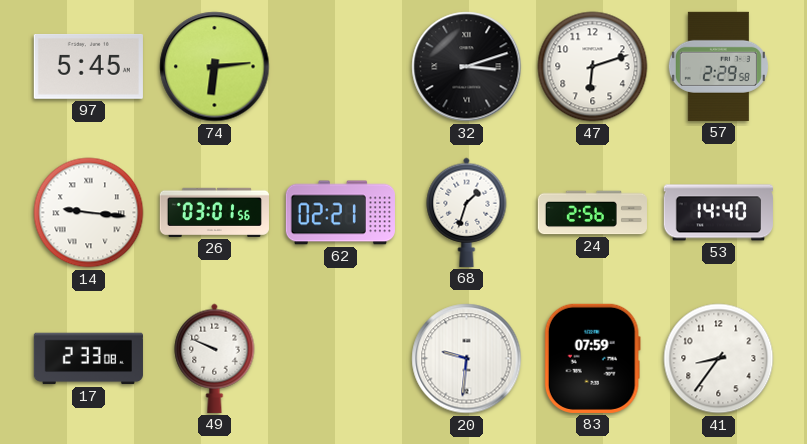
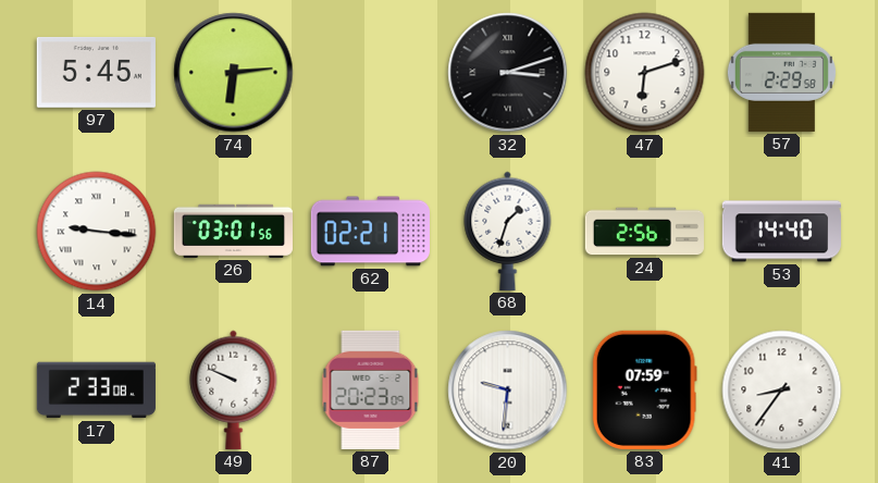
87: none -> 20:23 (371, 389)
